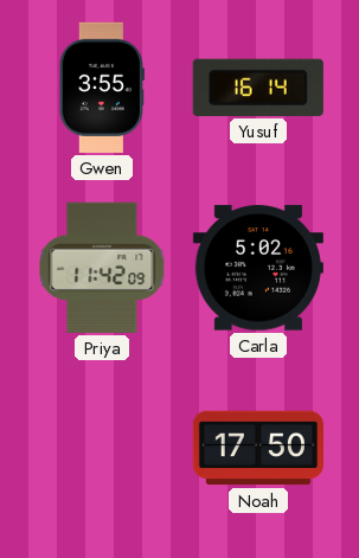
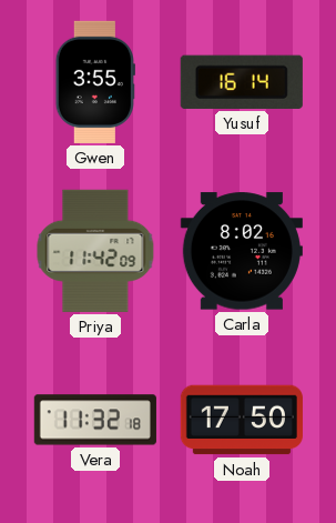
Carla: 5:02 -> 8:02 (242, 251)
Vera: none -> 11:32 (95, 420)
